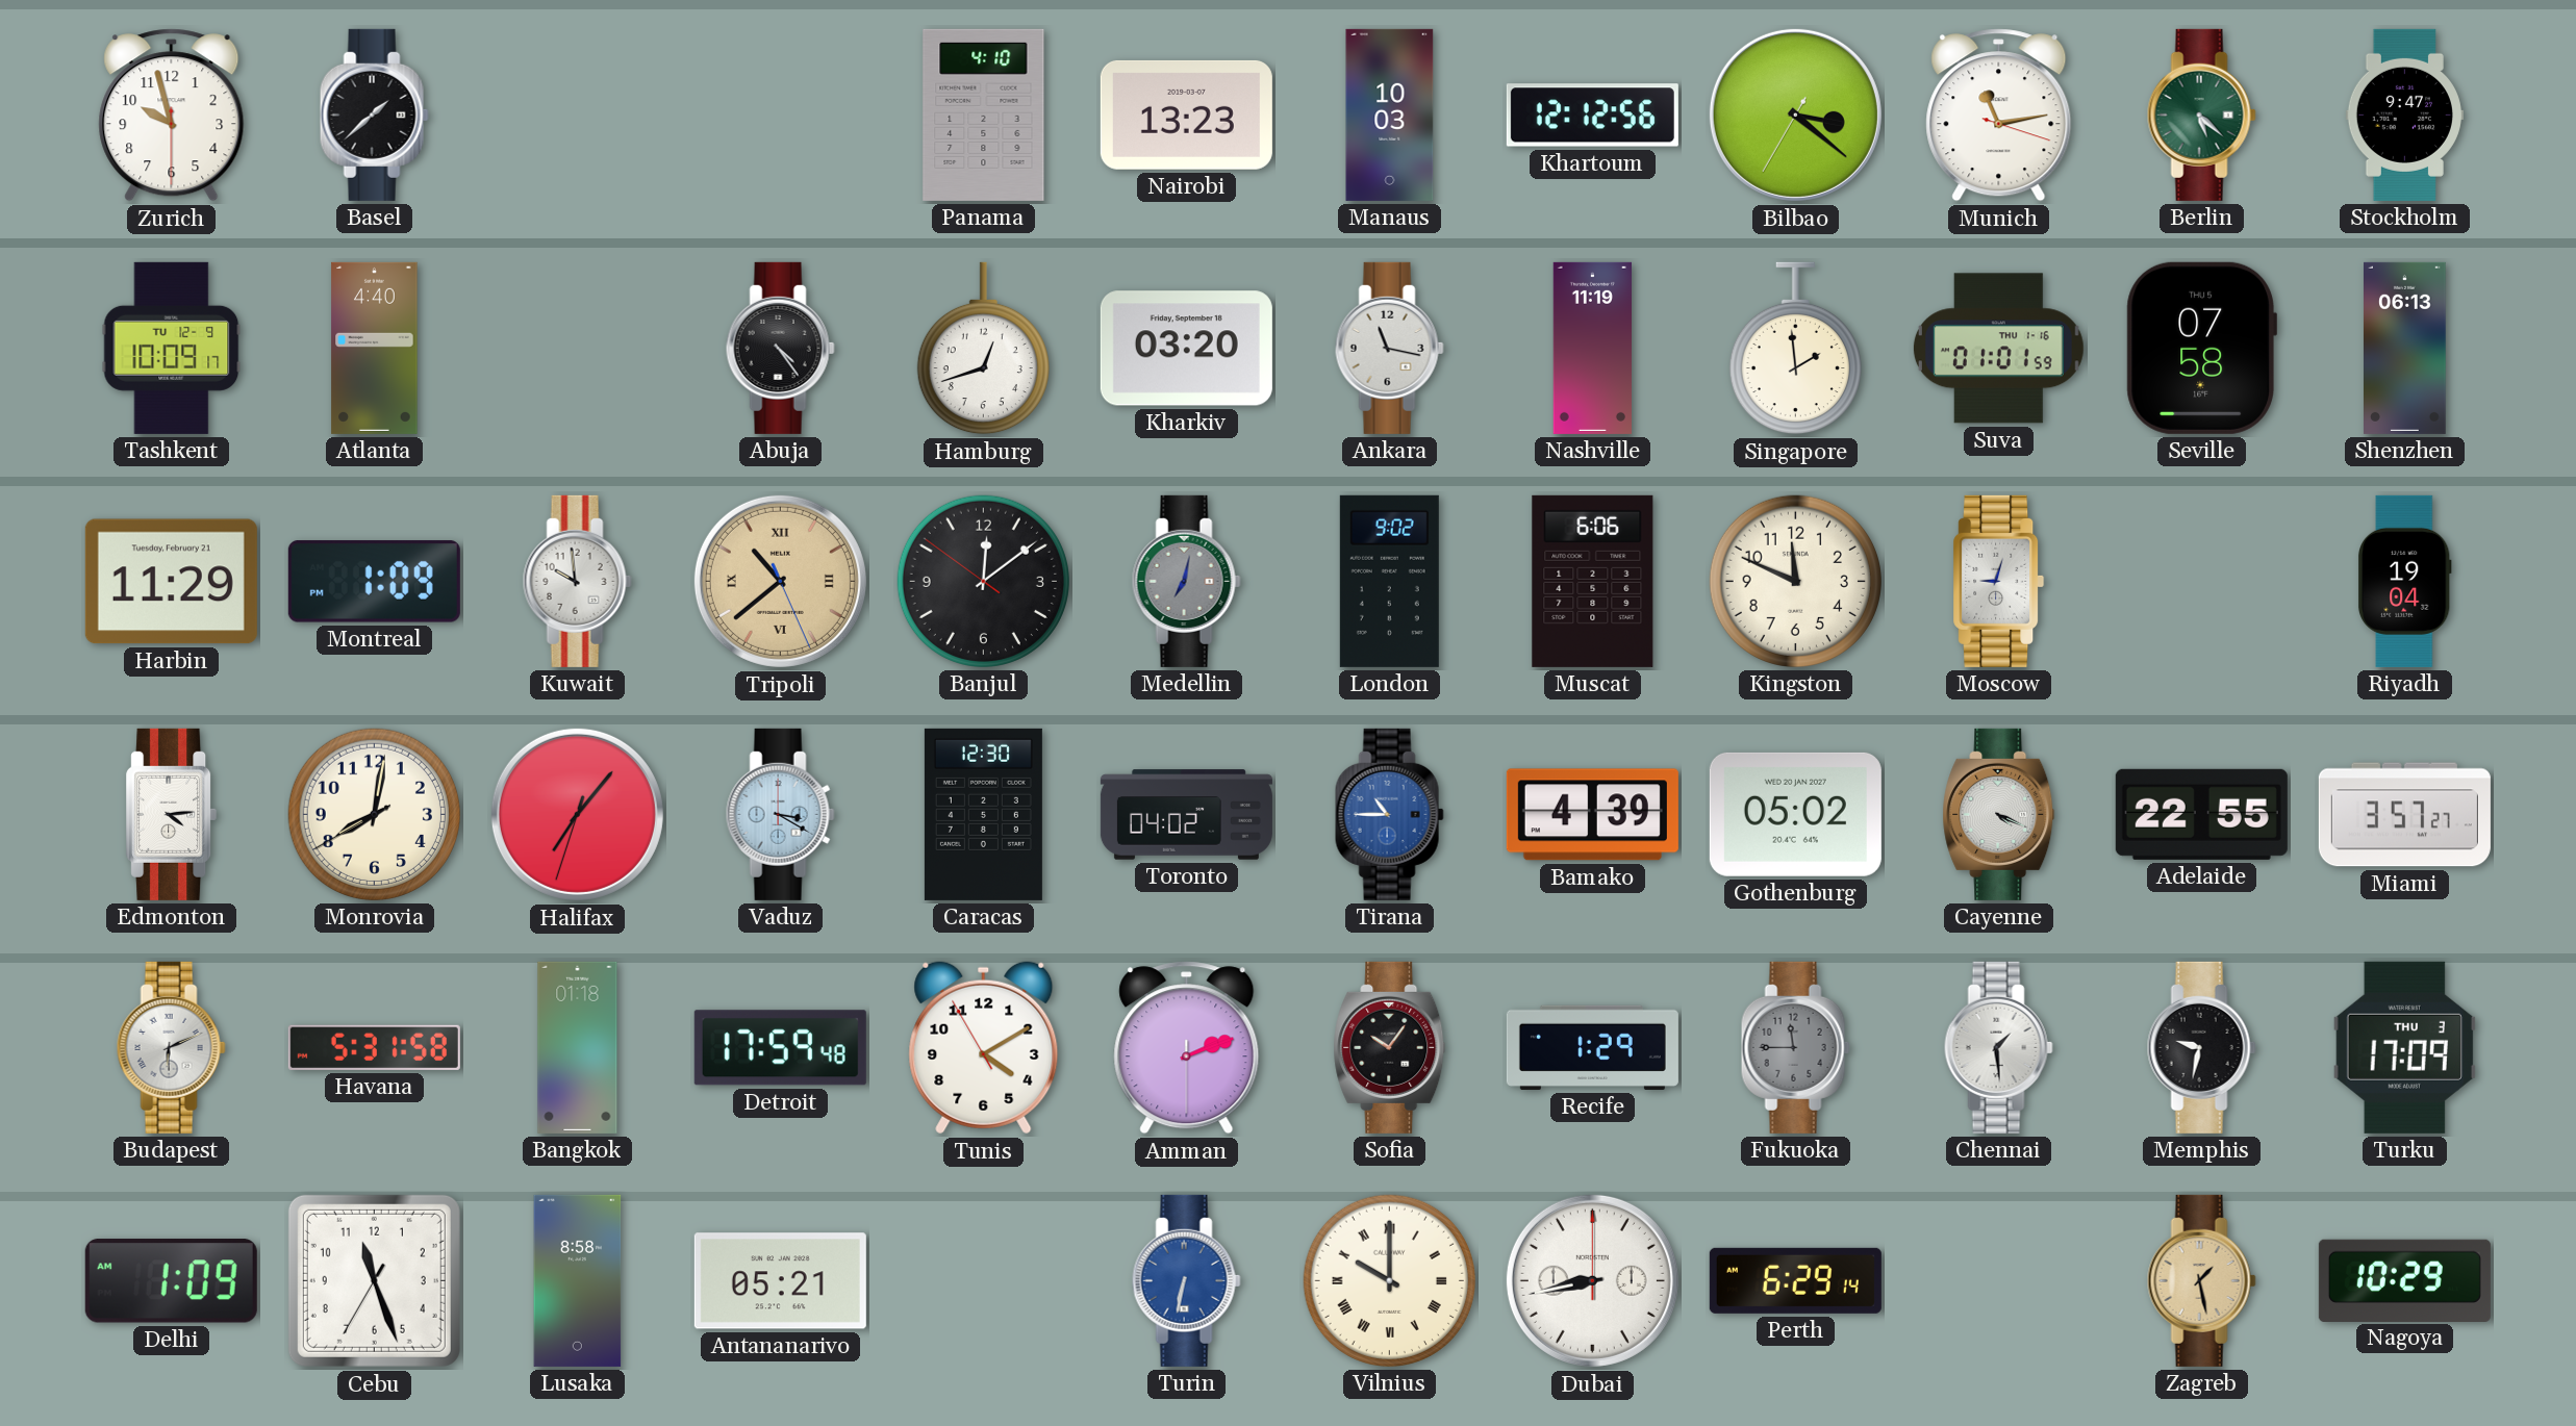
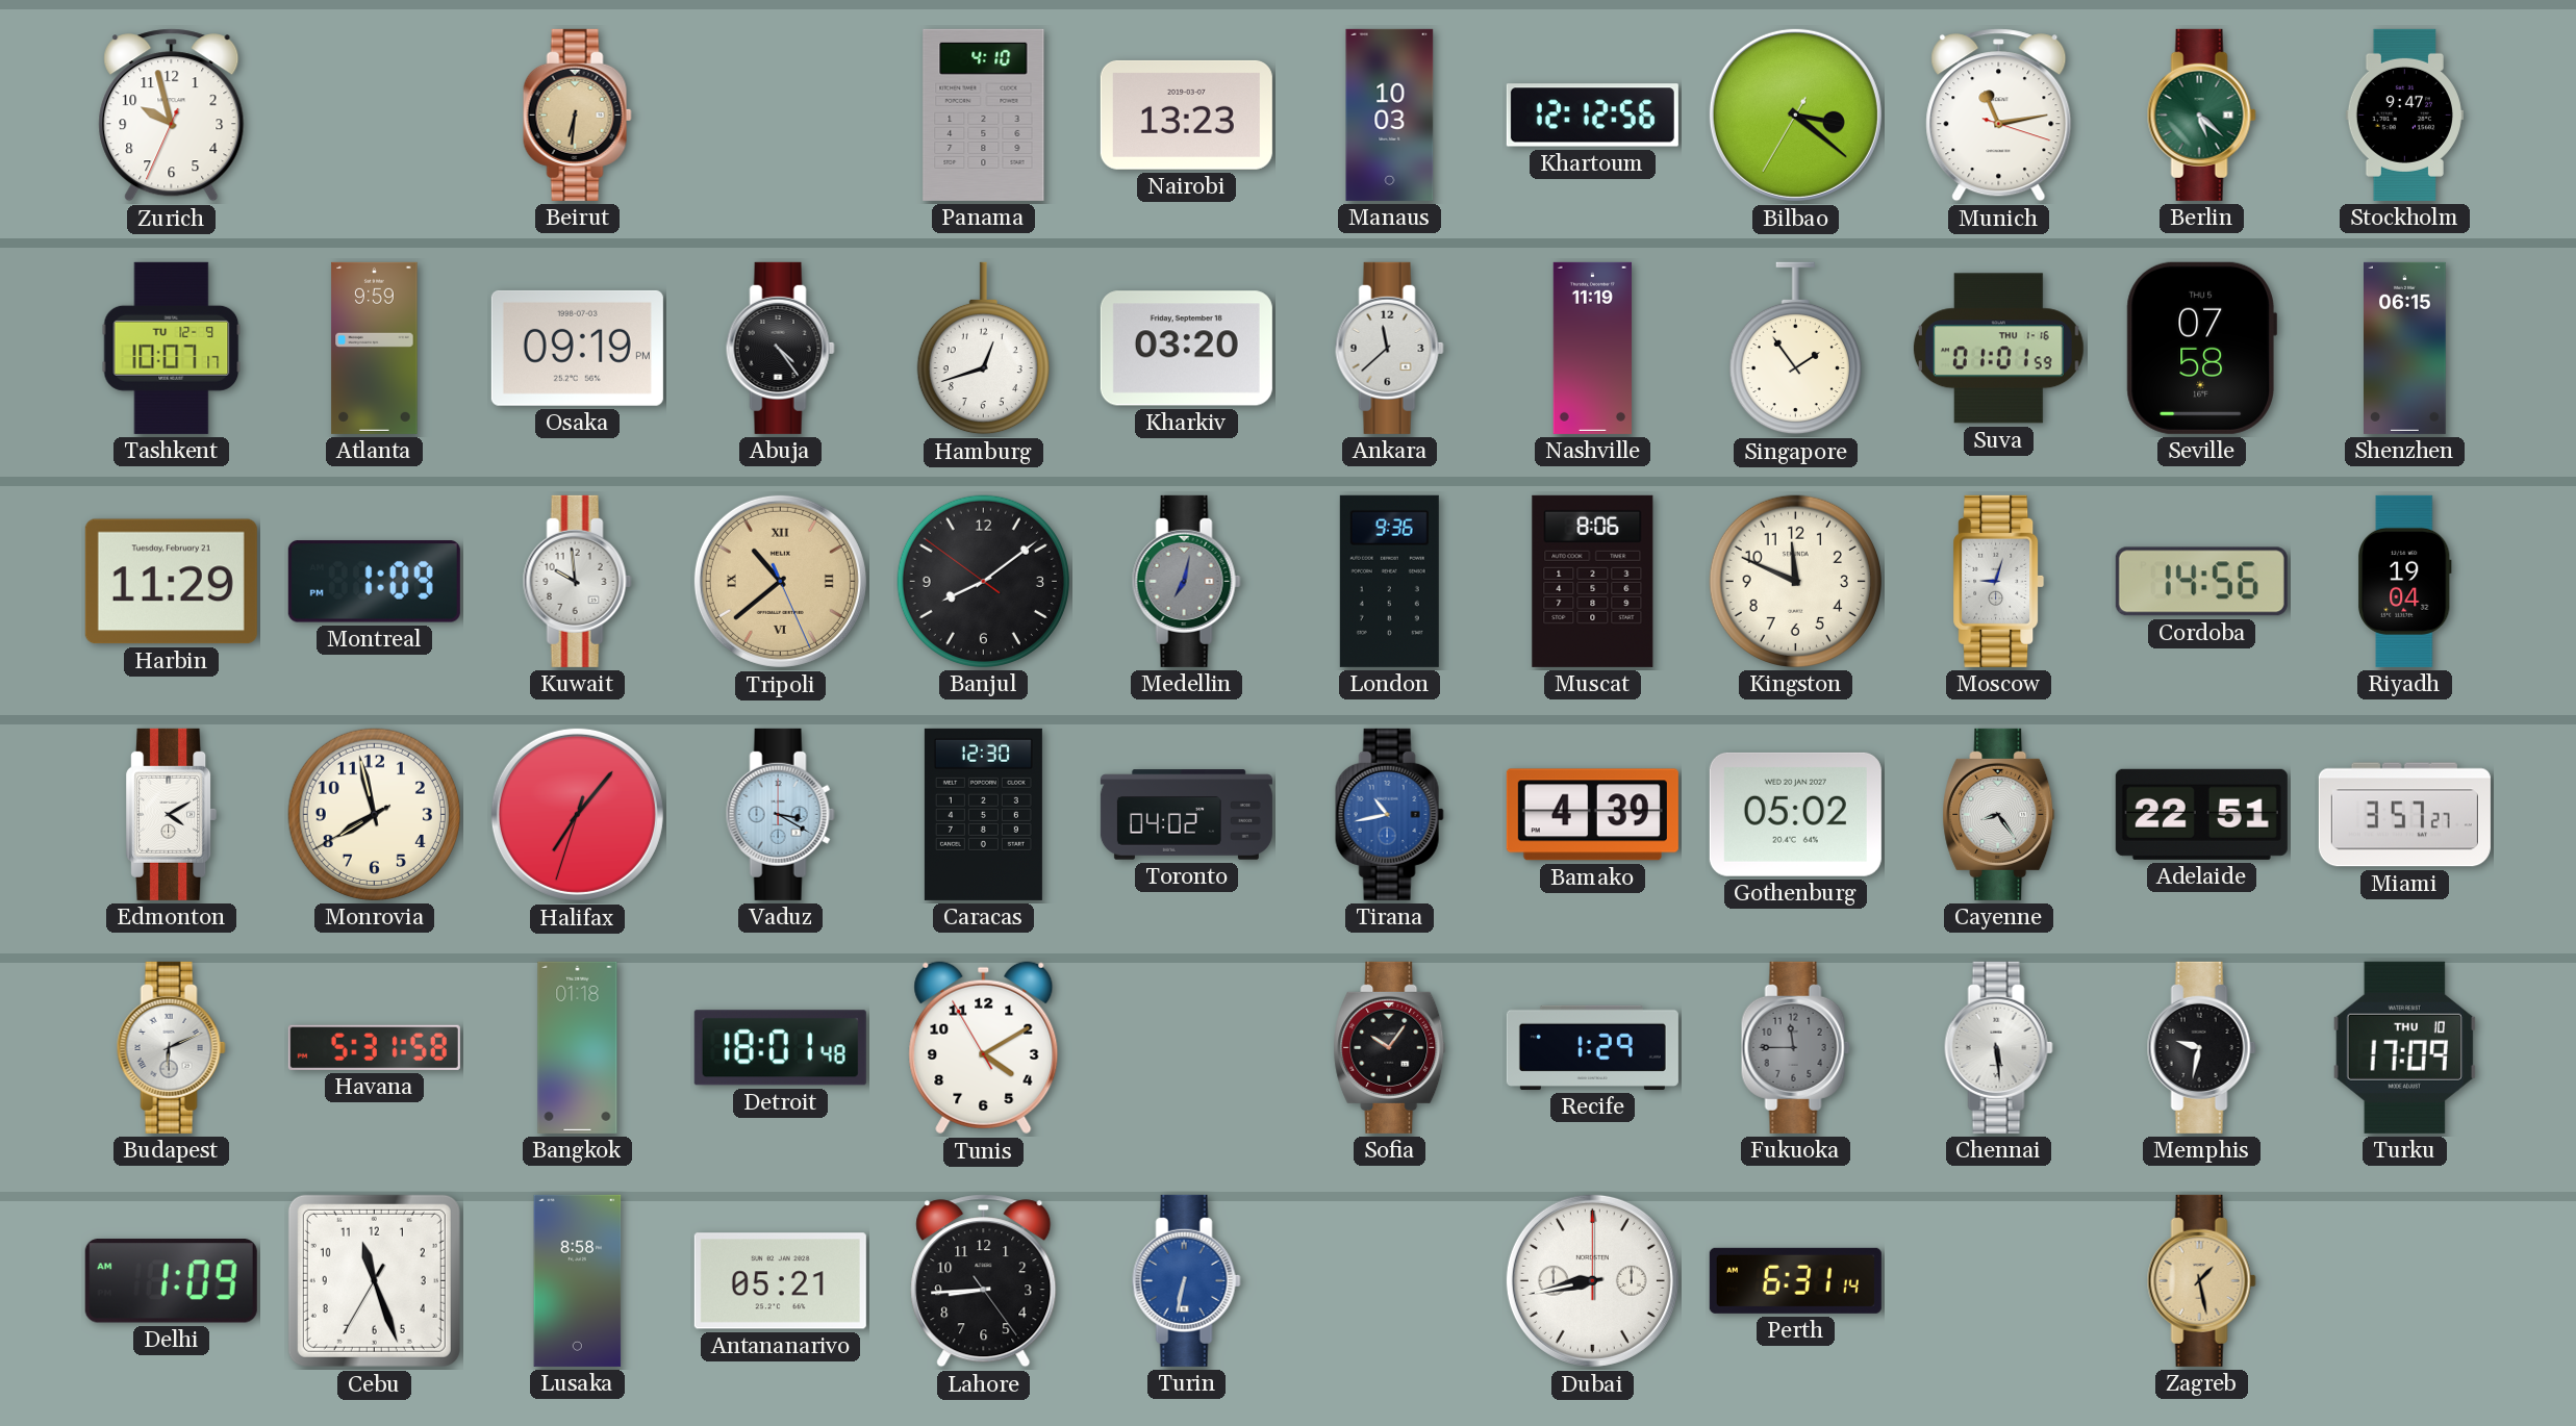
Zurich: 9:57:30 -> 9:57:34 (172, 116)
Basel: 1:38 -> none (374, 114)
Beirut: none -> 6:31 (577, 114)
Tashkent: 10:09 -> 10:07 (172, 348)
Atlanta: 4:40 -> 9:59 (375, 348)
Osaka: none -> 09:19 (577, 348)
Ankara: 11:17 -> 11:38 (1389, 348)
Singapore: 1:59 -> 1:54 (1795, 349)
Shenzhen: 06:13 -> 06:15 (2405, 348)
Banjul: 12:08 -> 8:08 (983, 581)
London: 9:02 -> 9:36 (1389, 581)
Muscat: 6:06 -> 8:06 (1593, 581)
Cordoba: none -> 14:56 (2201, 582)
Edmonton: 4:14 -> 4:10 (172, 814)
Monrovia: 8:01 -> 7:57 (374, 814)
Tirana: 10:45 -> 10:43 (1389, 814)
Cayenne: 4:19 -> 8:24 (1999, 814)
Adelaide: 22:55 -> 22:51 (2201, 814)
Detroit: 17:59 -> 18:01 (780, 1048)
Amman: 2:11 -> none (1187, 1048)
Chennai: 1:29 -> 5:29 (1998, 1047)
Turku date: THU 3 -> THU 10 (2404, 1047)
Lahore: none -> 8:44 (984, 1281)
Vilnius: 10:00 -> none (1389, 1280)
Perth: 6:29 -> 6:31 (1795, 1280)
Nagoya: 10:29 -> none (2404, 1280)
